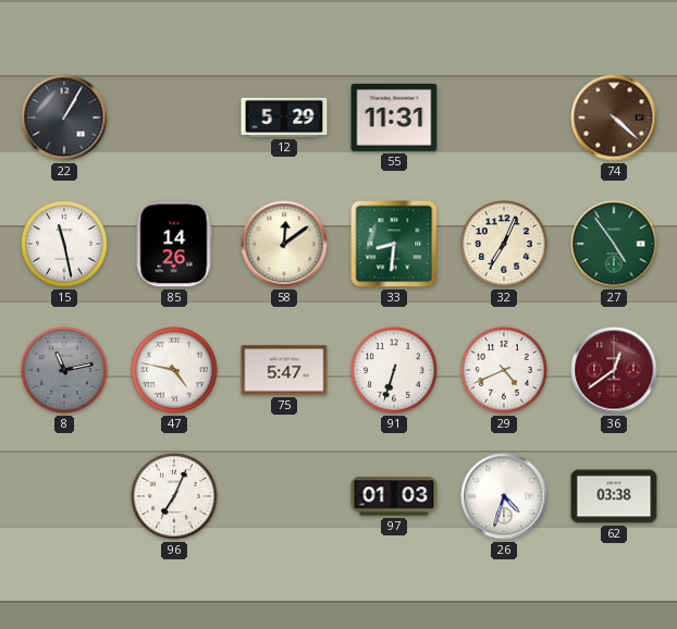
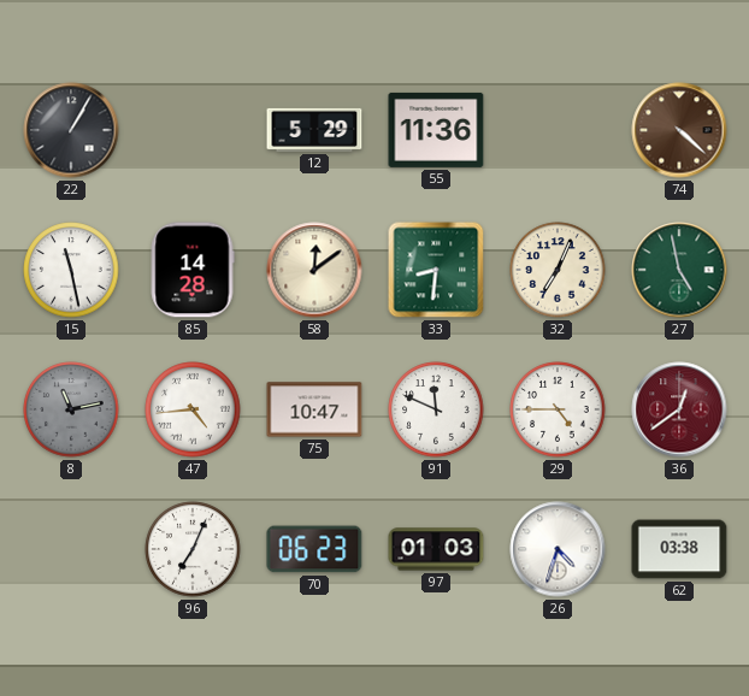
55: 11:31 -> 11:36 (436, 130)
85: 14:26 -> 14:28 (193, 270)
27: 4:54 -> 4:58 (679, 270)
47: 4:47 -> 4:44 (193, 409)
75: 5:47 -> 10:47 (314, 409)
91: 6:33 -> 11:49 (436, 409)
29: 4:41 -> 4:45 (558, 409)
70: none -> 06:23 (314, 549)
